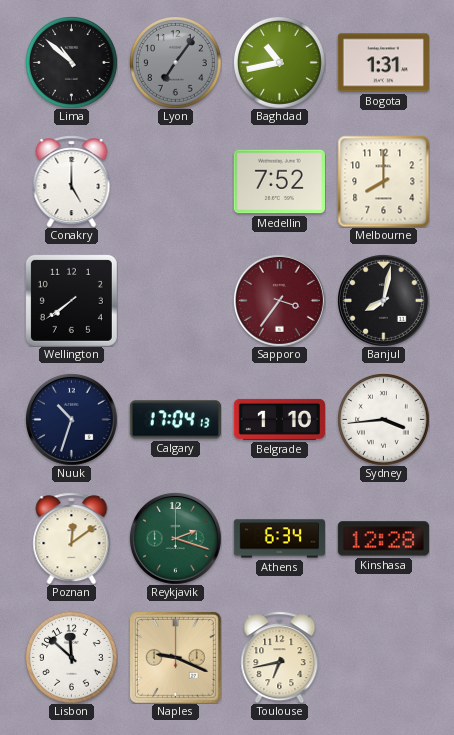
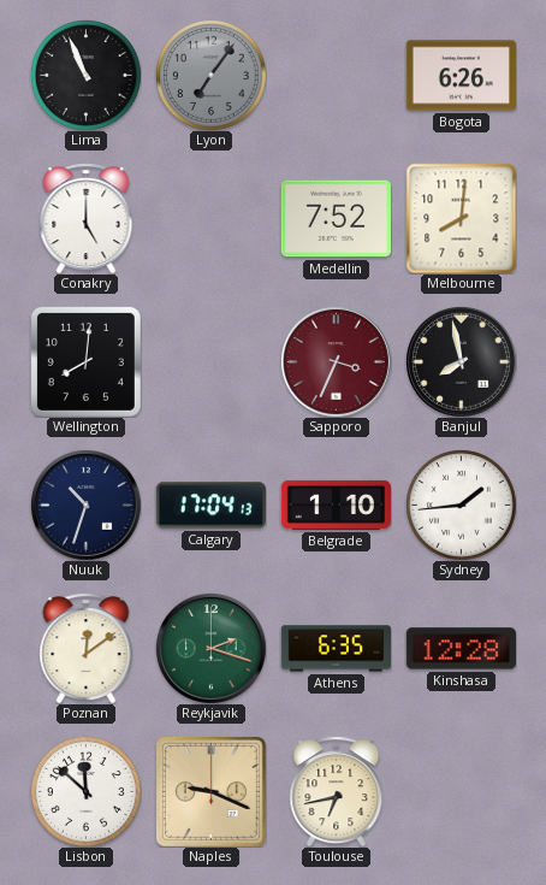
Lima: 10:52 -> 10:56 (87, 76)
Baghdad: 10:43 -> none (280, 63)
Bogota: 1:31 -> 6:26 (461, 76)
Melbourne: 8:00 -> 8:01 (461, 218)
Wellington: 7:39 -> 8:01 (85, 361)
Sapporo: 3:36 -> 3:34 (336, 361)
Banjul: 8:02 -> 7:58 (461, 361)
Sydney: 3:44 -> 1:44 (462, 506)
Athens: 6:34 -> 6:35 (336, 649)
